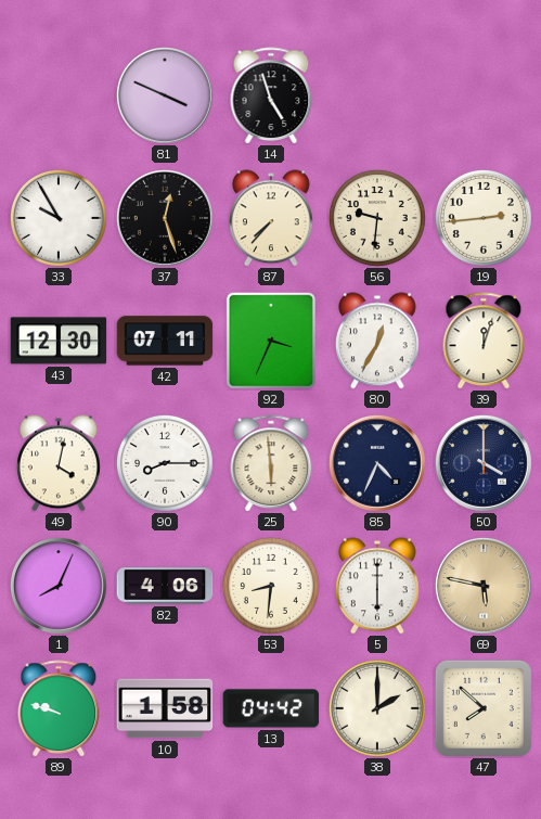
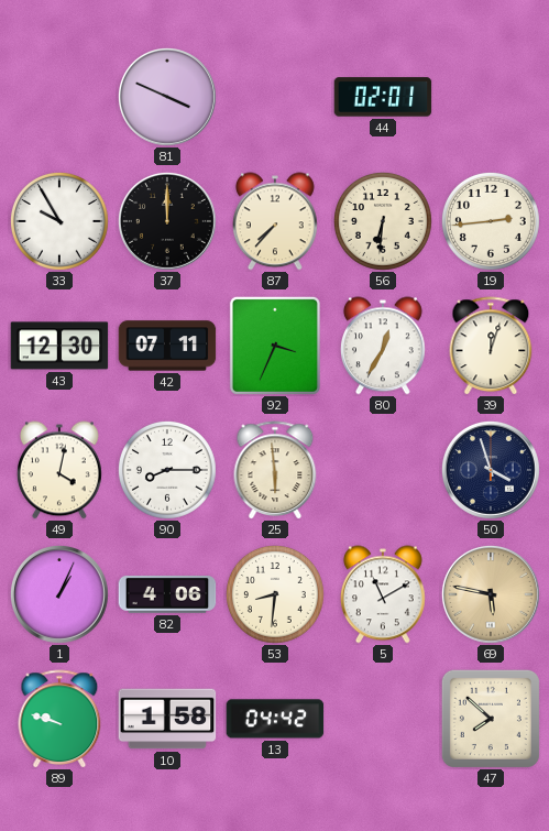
14: 4:57 -> none (271, 95)
44: none -> 02:01 (383, 97)
37: 12:27 -> 12:00 (167, 221)
56: 9:31 -> 6:31 (383, 221)
85: 4:34 -> none (377, 463)
50: 4:00 -> 3:57 (491, 470)
1: 8:04 -> 1:04 (59, 594)
5: 6:00 -> 11:10 (383, 594)
38: 2:00 -> none (377, 708)
